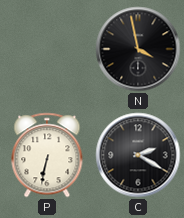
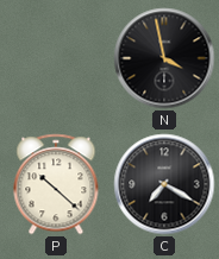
P: 6:32 -> 10:22 (56, 184)
C: 2:20 -> 7:20 (164, 184)
